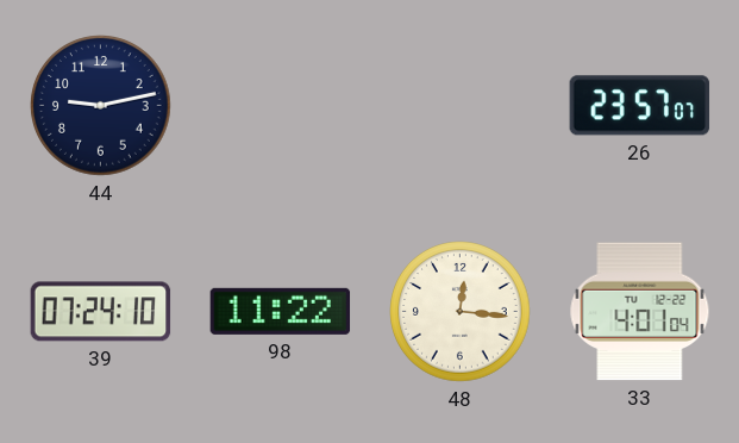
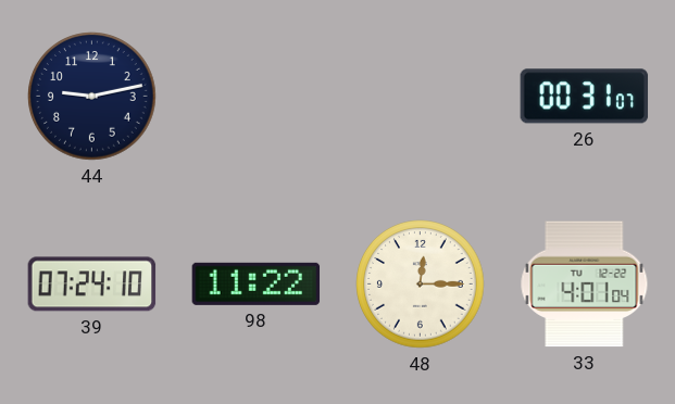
26: 23:57 -> 00:31 (585, 97)
48: 12:16 -> 12:15 (421, 285)
